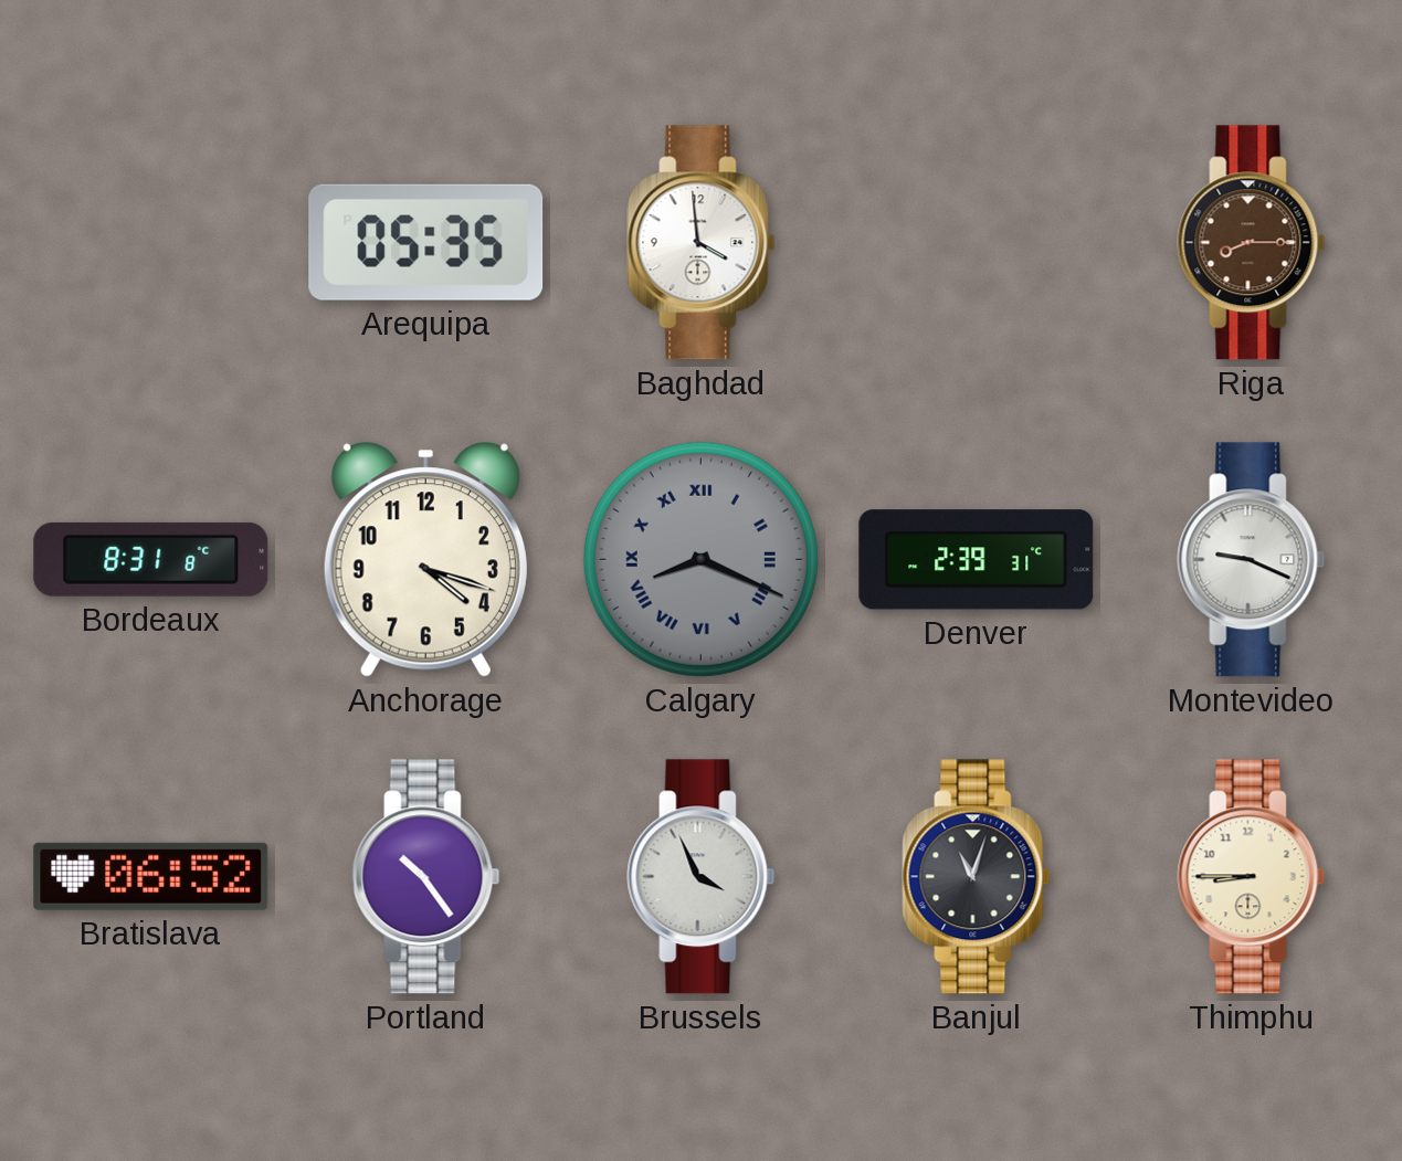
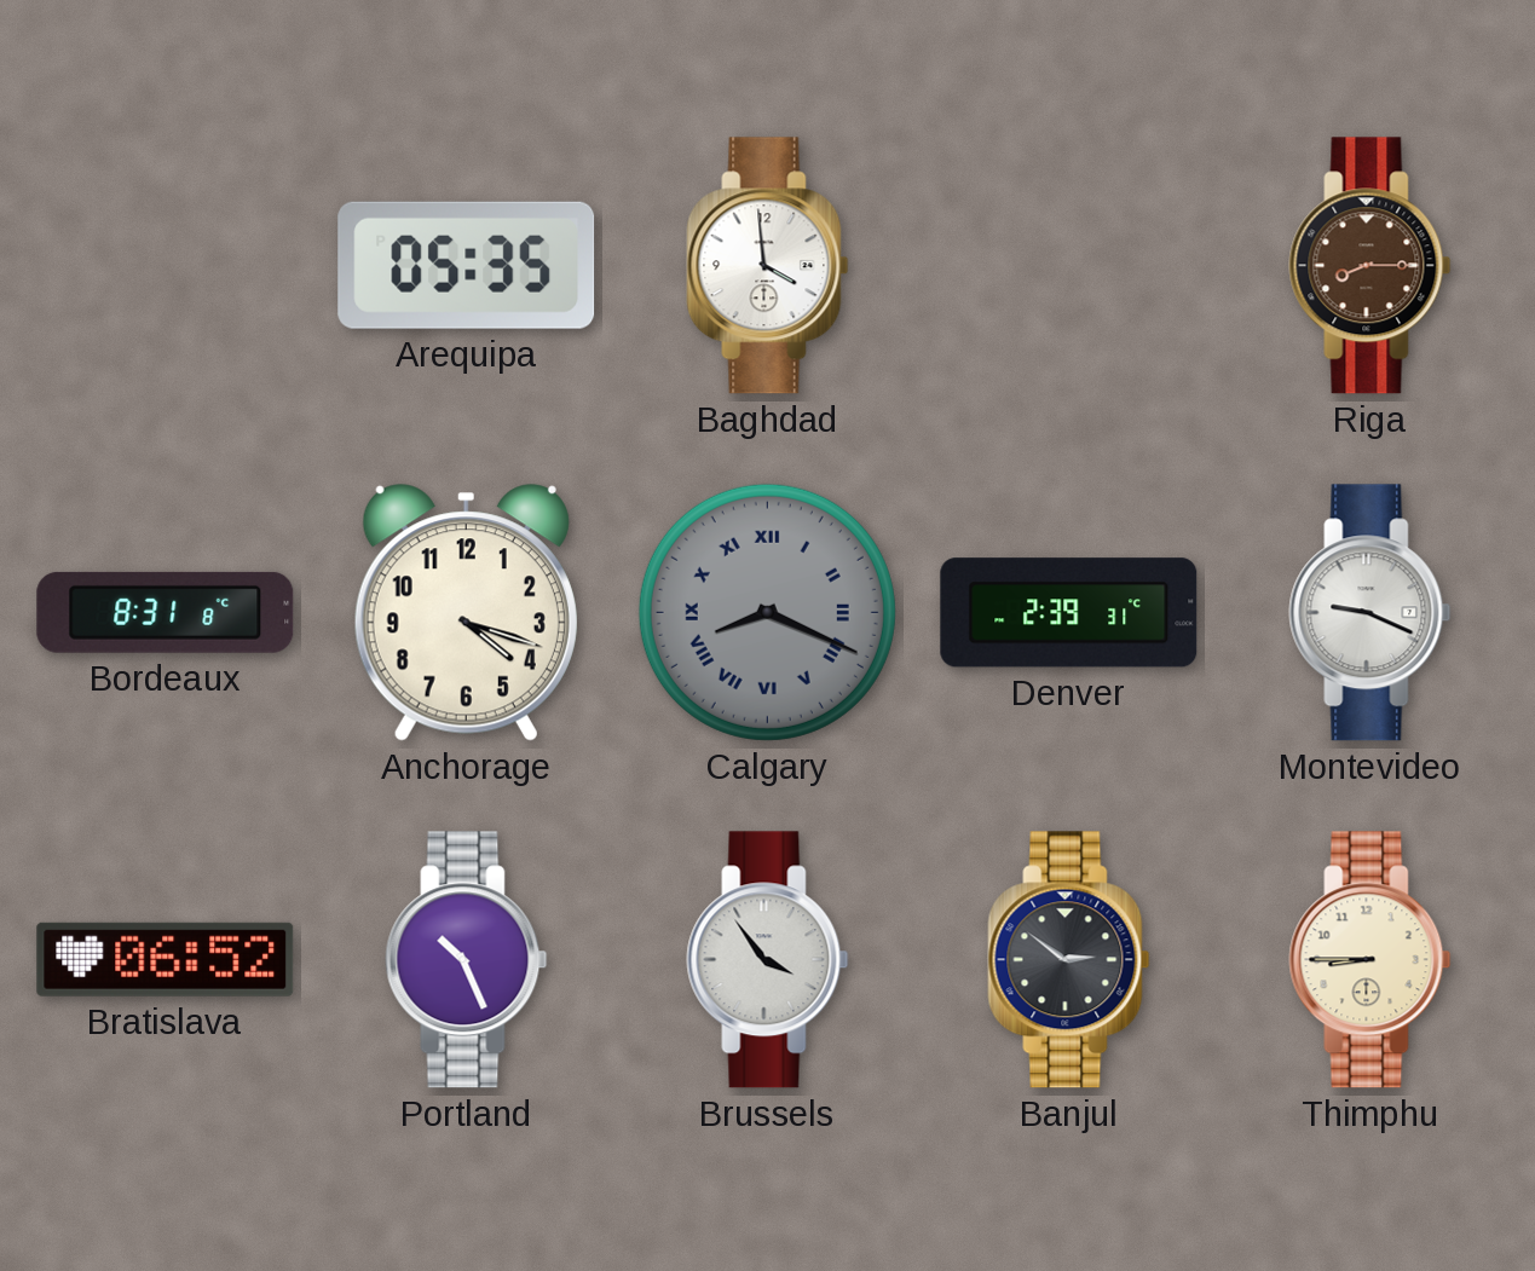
Portland: 10:24 -> 10:26 (467, 960)
Brussels: 3:56 -> 3:54 (768, 960)
Banjul: 11:03 -> 2:51 (1069, 960)
